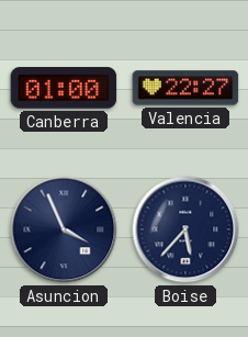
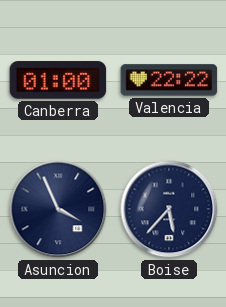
Valencia: 22:27 -> 22:22 (169, 80)
